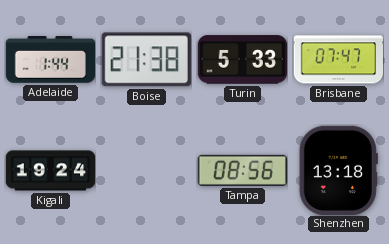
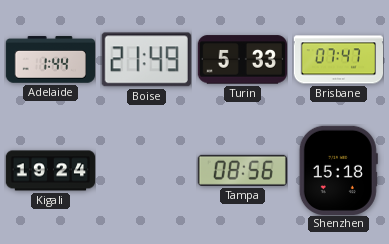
Boise: 21:38 -> 21:49 (146, 60)
Shenzhen: 13:18 -> 15:18 (338, 170)
